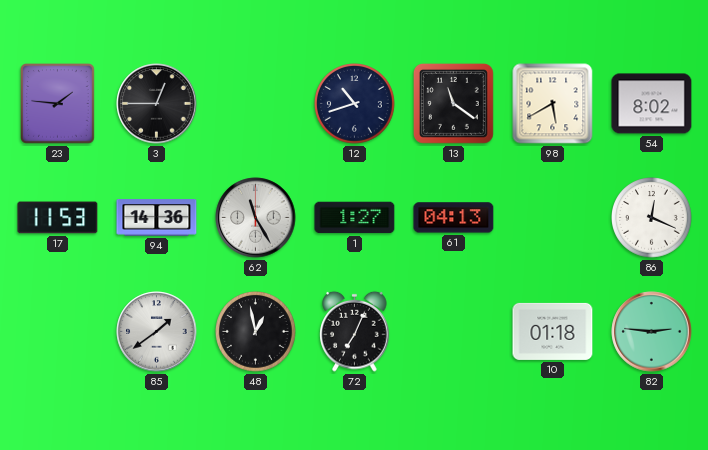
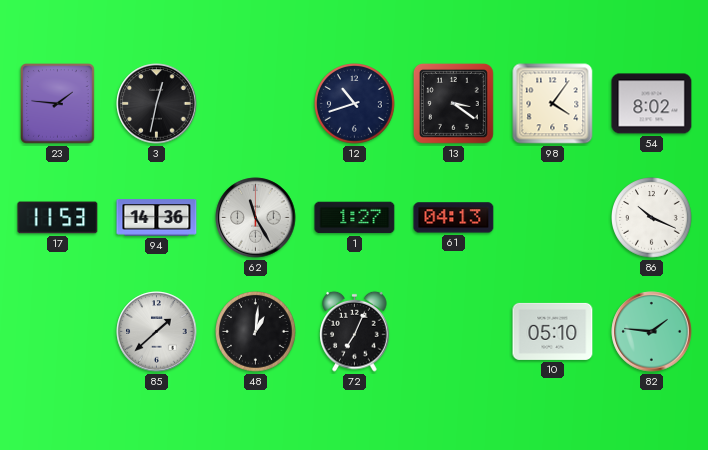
3: 12:45 -> 12:32 (157, 104)
13: 11:21 -> 3:21 (453, 103)
98: 5:40 -> 4:06 (553, 104)
86: 12:19 -> 10:19 (652, 218)
85: 1:39 -> 1:38 (157, 332)
48: 12:58 -> 1:01 (256, 332)
10: 01:18 -> 05:10 (553, 331)
82: 2:46 -> 1:46 (652, 332)
